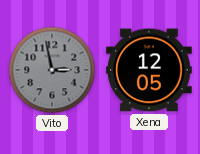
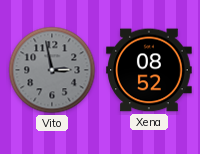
Xena: 12:05 -> 08:52 (149, 70)
